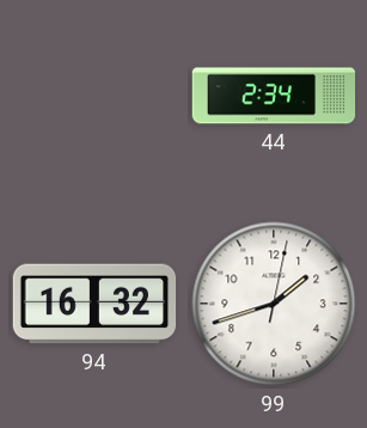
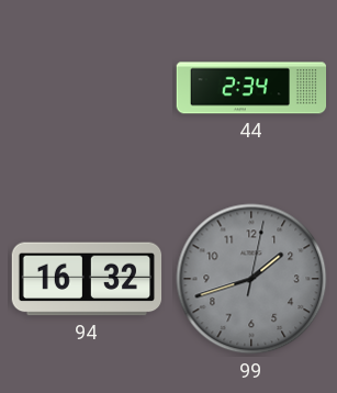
99 dial: white -> grey (251, 279)
